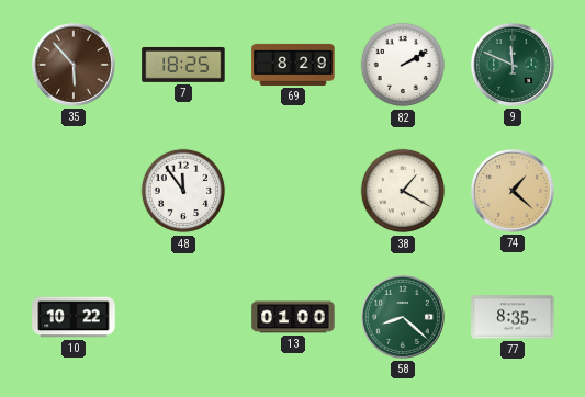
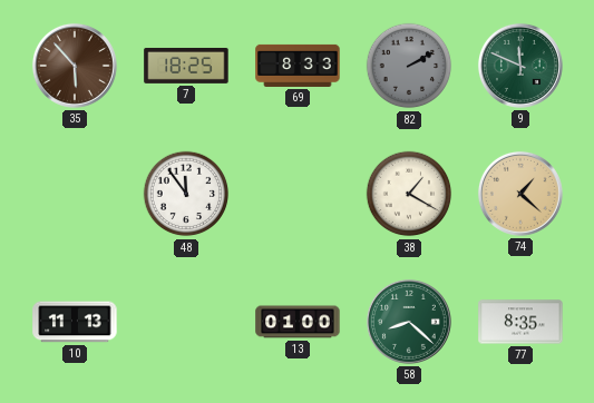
69: 8:29 -> 8:33 (298, 66)
82 dial: white -> grey (409, 66)
10: 10:22 -> 11:13 (75, 322)
